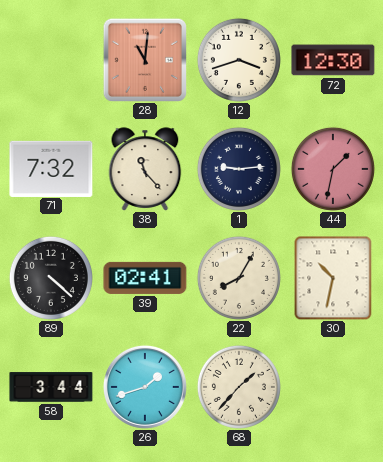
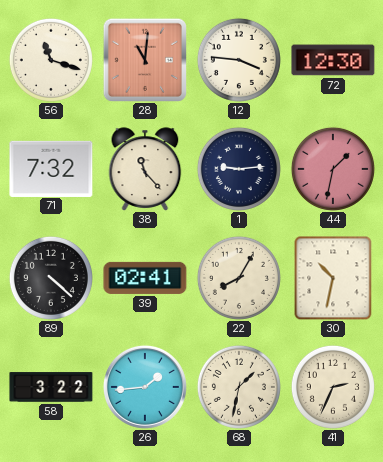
56: none -> 11:18 (51, 60)
12: 3:42 -> 3:46 (239, 60)
58: 3:44 -> 3:22 (51, 387)
26: 1:42 -> 1:44 (145, 387)
68: 1:37 -> 1:32 (239, 387)
41: none -> 2:34 (333, 387)
